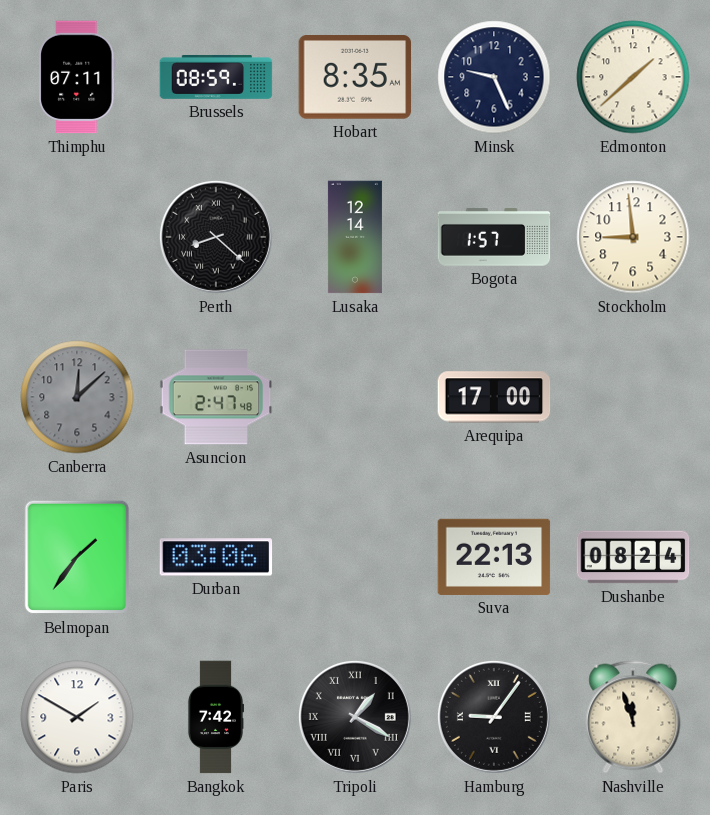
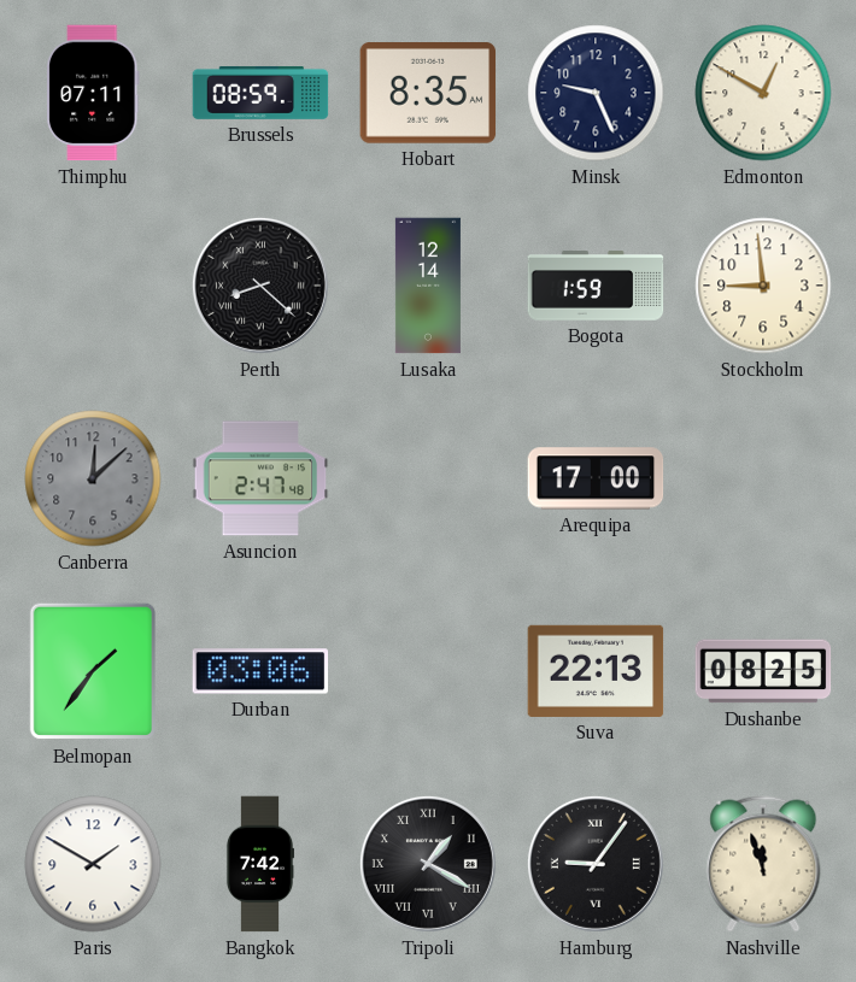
Edmonton: 1:38 -> 12:50 (763, 93)
Bogota: 1:57 -> 1:59 (596, 286)
Dushanbe: 08:24 -> 08:25 (763, 671)
